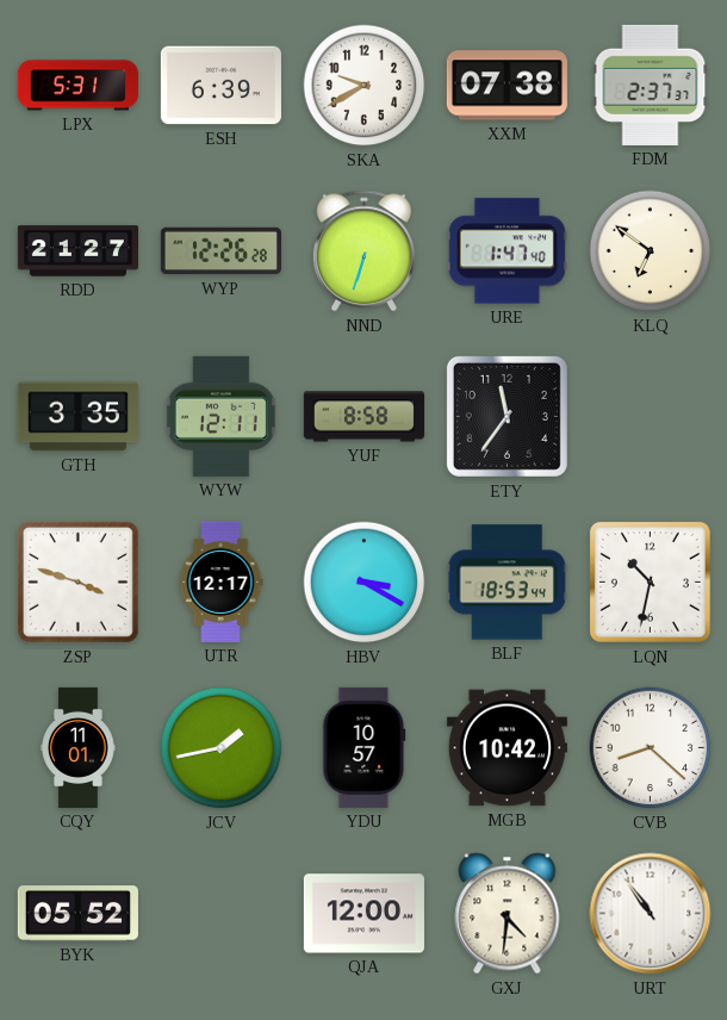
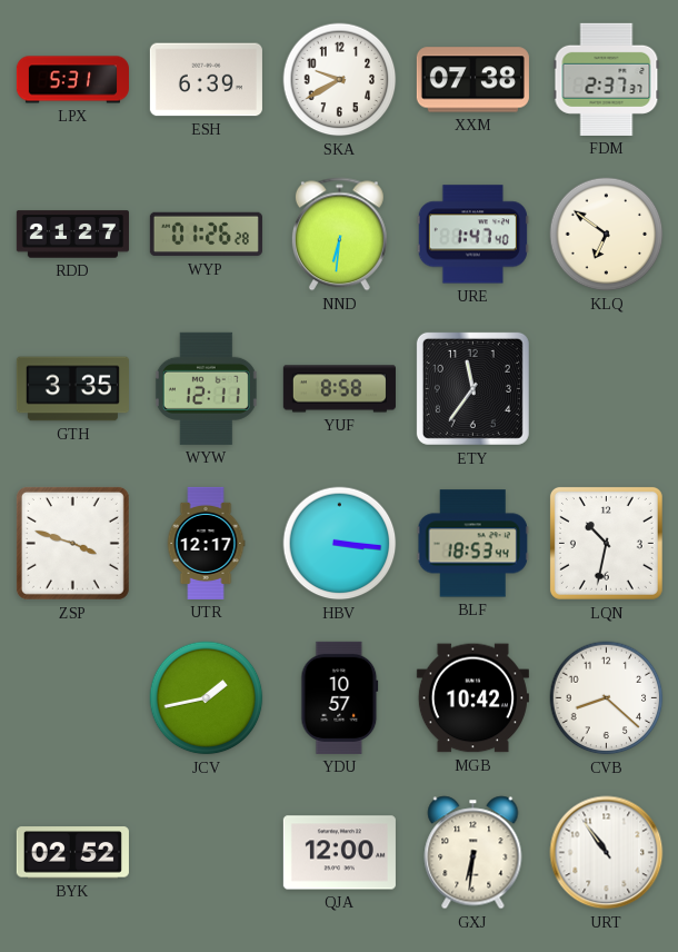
WYP: 12:26 -> 01:26 (206, 235)
NND: 6:33 -> 6:31 (339, 235)
HBV: 3:20 -> 3:16 (340, 544)
CQY: 11:01 -> none (79, 747)
BYK: 05:52 -> 02:52 (72, 853)
GXJ: 4:31 -> 6:31 (473, 853)
